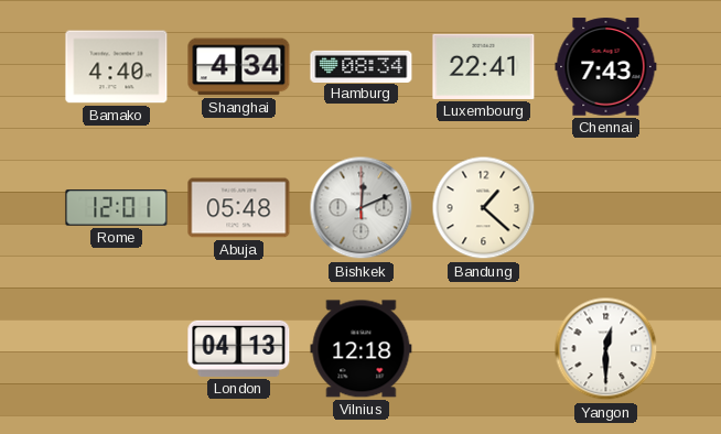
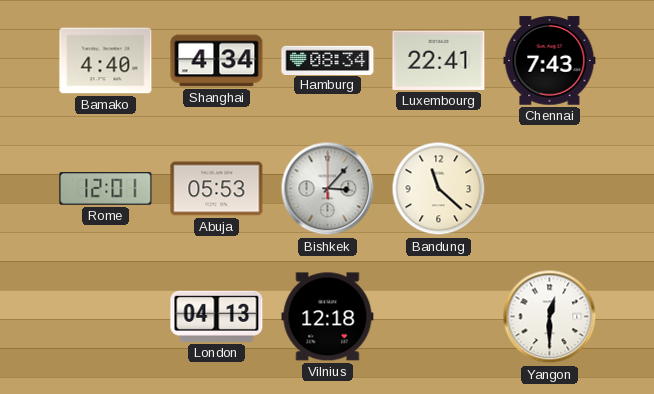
Abuja: 05:48 -> 05:53 (217, 189)
Bishkek: 12:11 -> 3:07 (328, 189)
Bandung: 1:22 -> 11:22 (439, 189)
